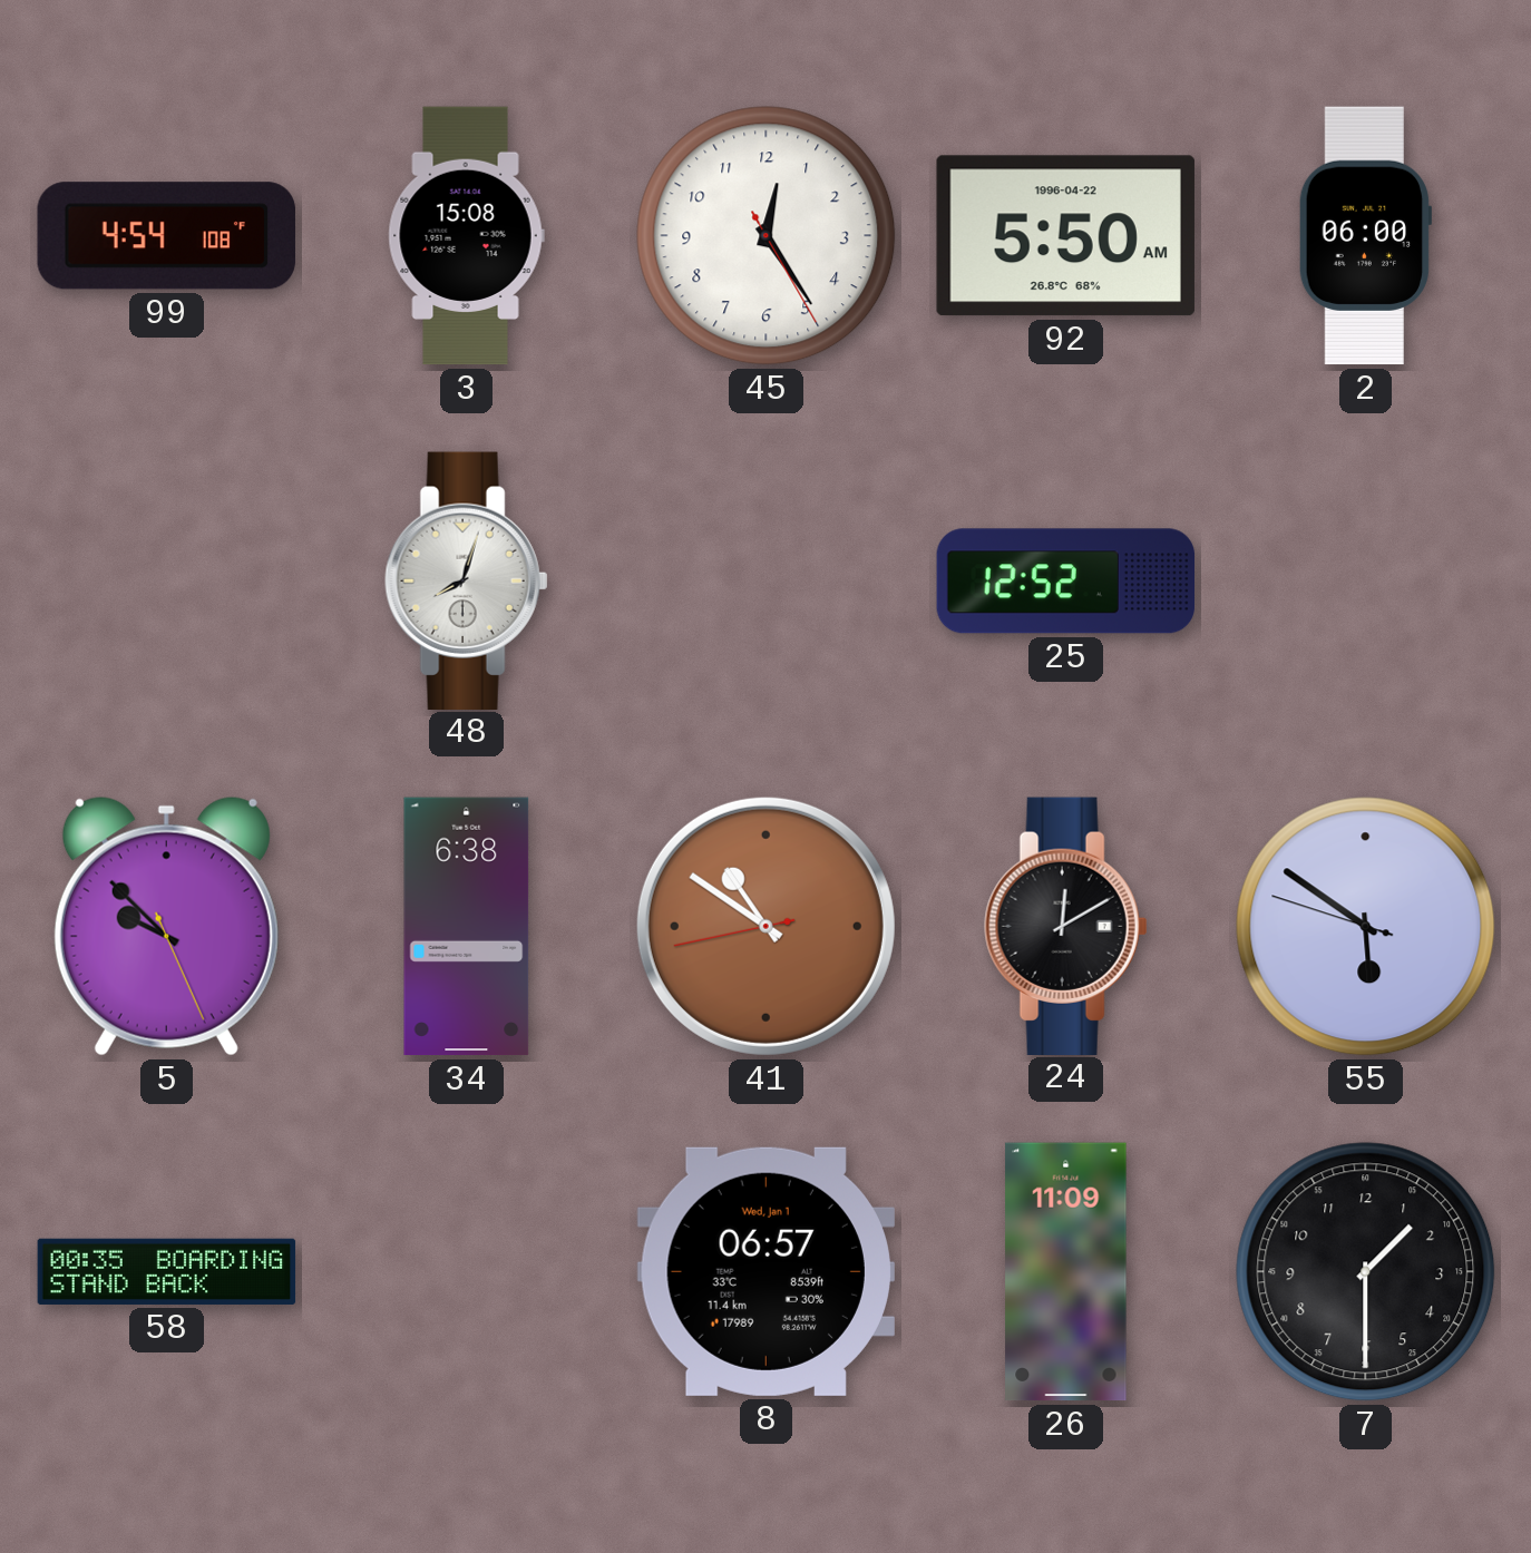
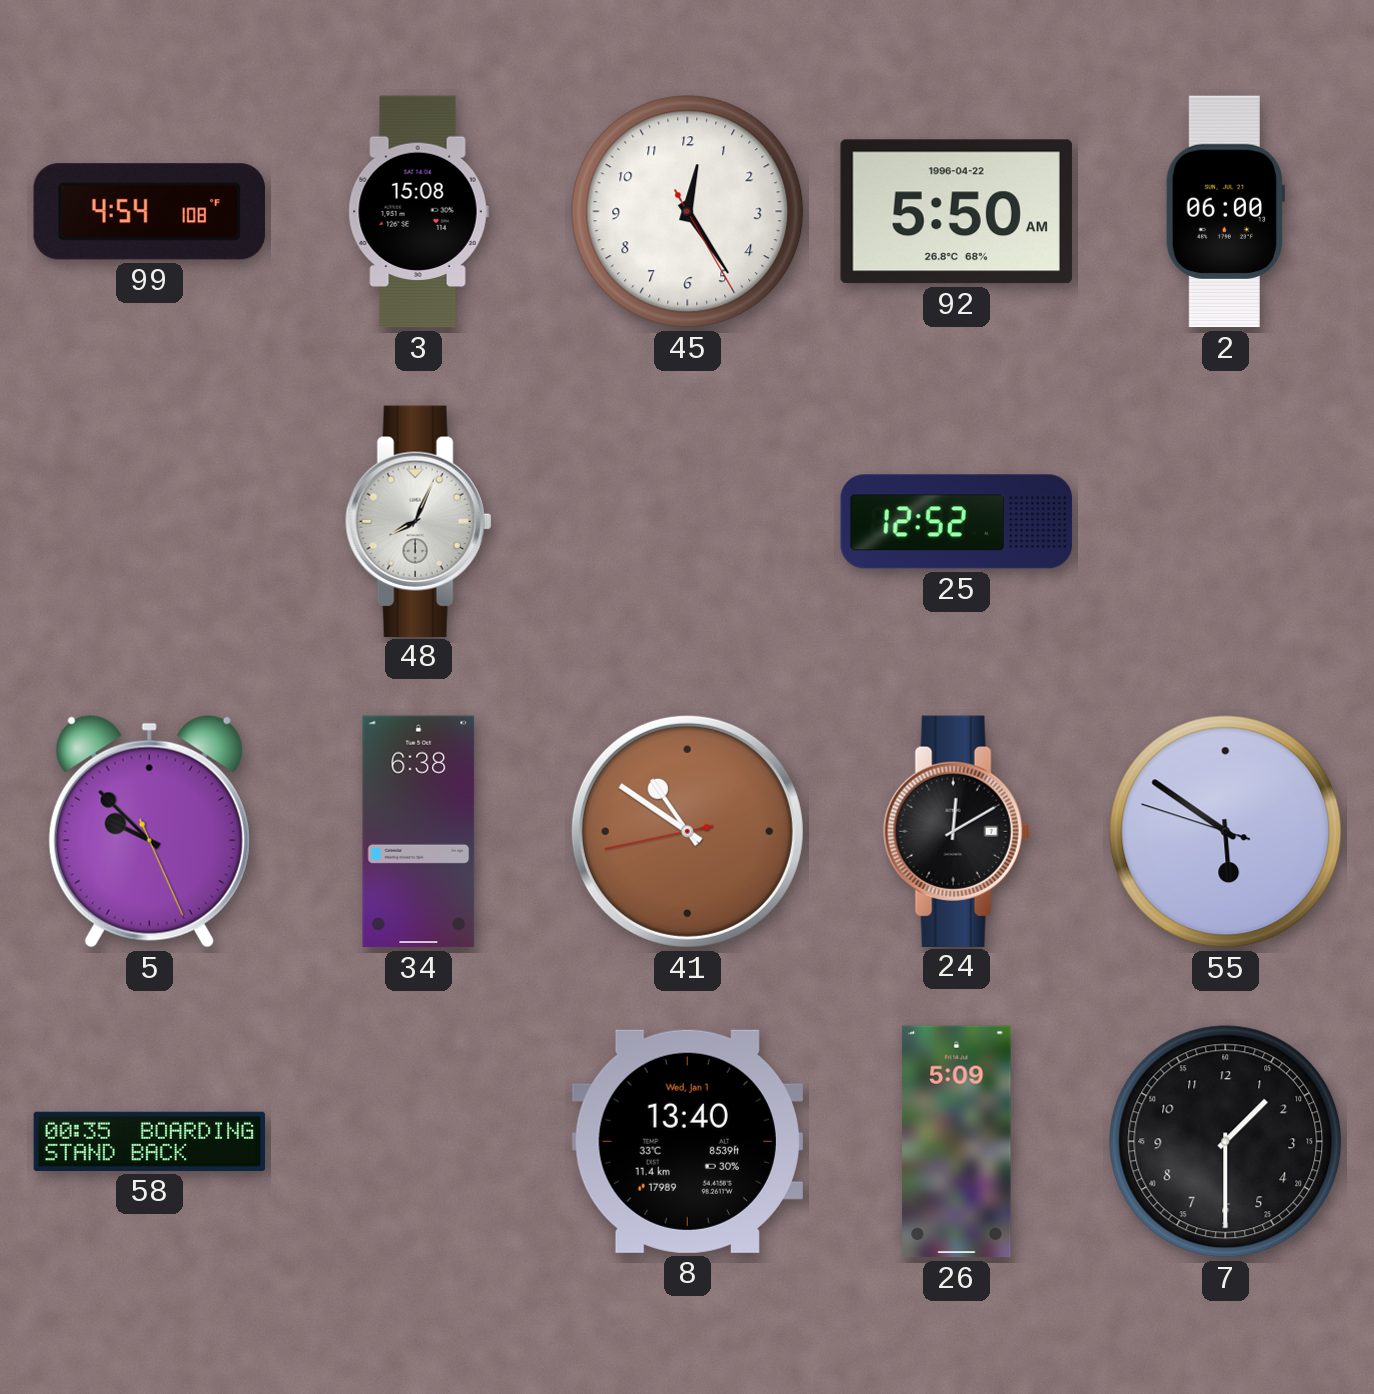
48: 8:03 -> 8:04 (419, 521)
8: 06:57 -> 13:40 (687, 1141)
26: 11:09 -> 5:09 (957, 1142)
